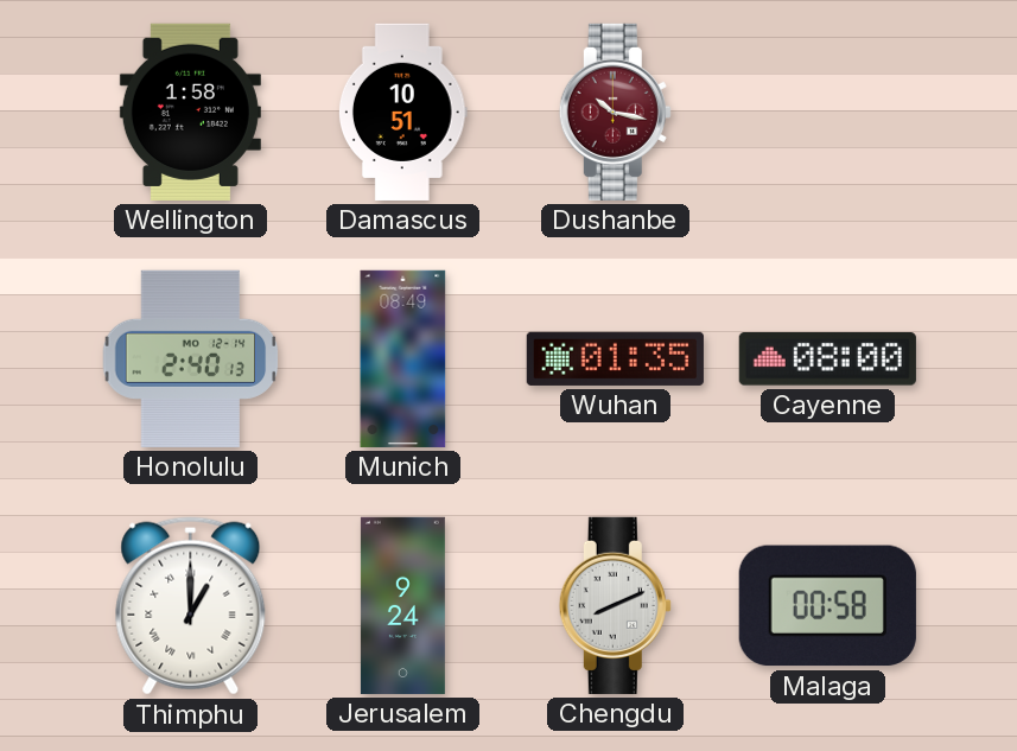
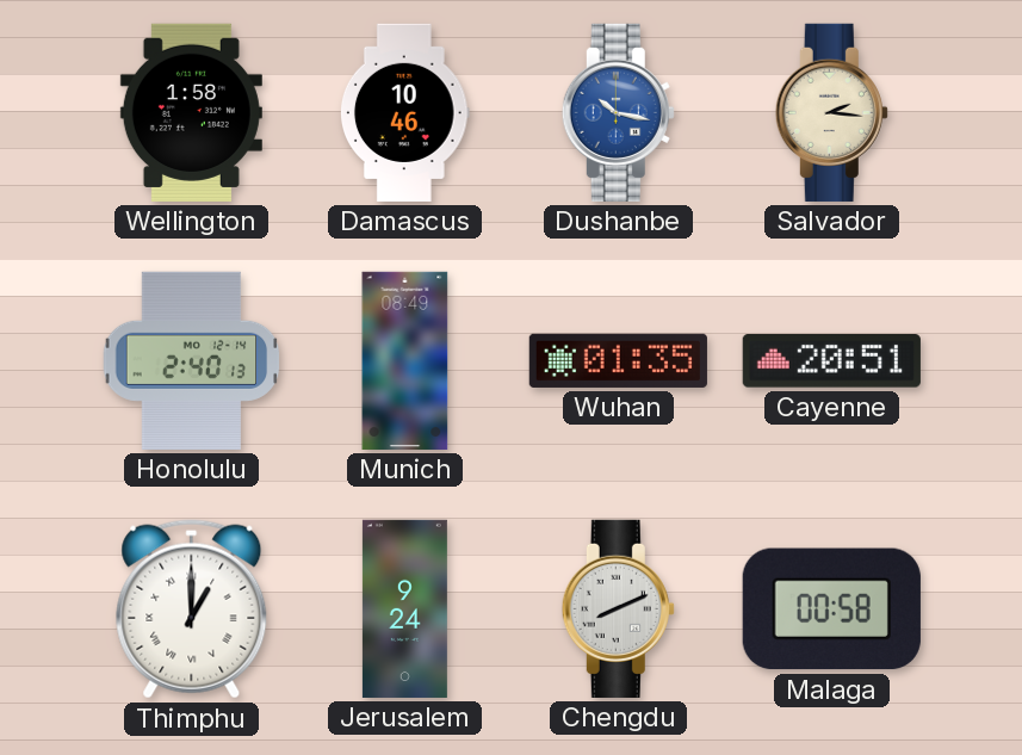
Damascus: 10:51 -> 10:46 (404, 112)
Dushanbe dial: burgundy -> blue (618, 112)
Salvador: none -> 2:16 (831, 112)
Cayenne: 08:00 -> 20:51 (831, 361)
